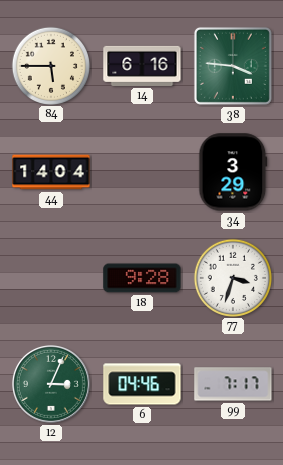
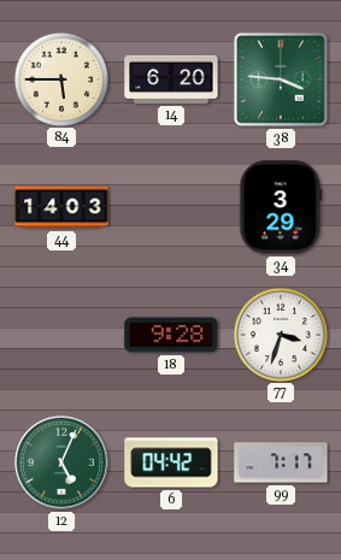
14: 6:16 -> 6:20 (171, 79)
44: 14:04 -> 14:03 (61, 207)
12: 3:04 -> 5:04 (61, 462)
6: 04:46 -> 04:42 (171, 462)
